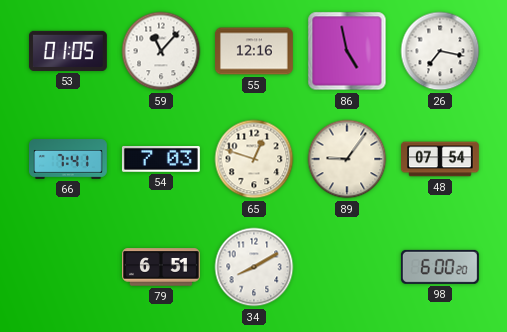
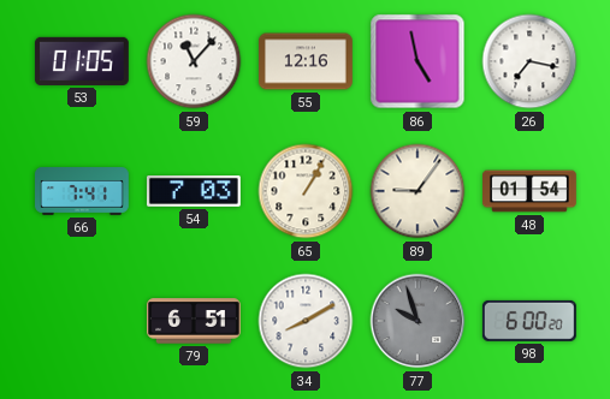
65: 12:48 -> 1:05 (306, 191)
48: 07:54 -> 01:54 (531, 191)
77: none -> 9:57 (417, 321)
